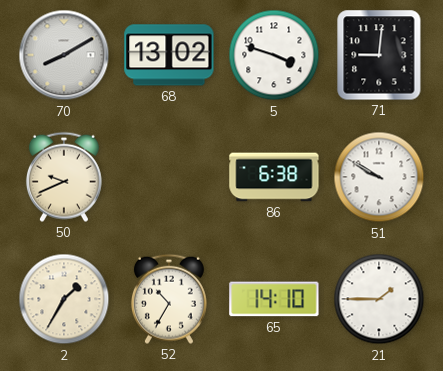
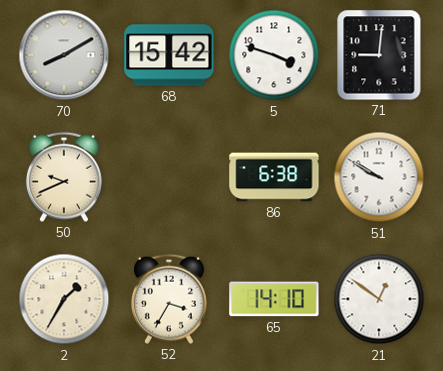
68: 13:02 -> 15:42 (169, 55)
52: 10:35 -> 3:35 (169, 299)
21: 1:45 -> 12:51 (379, 299)
